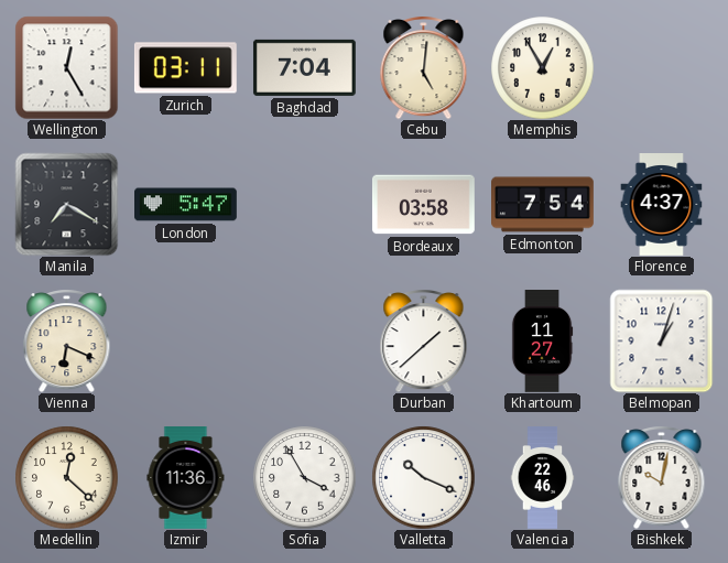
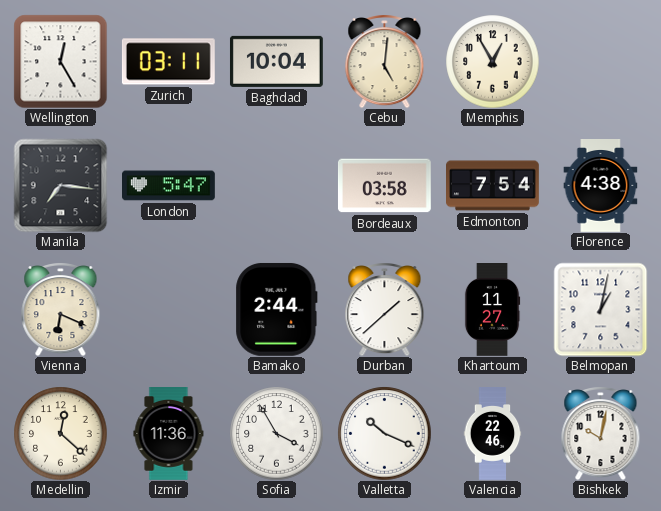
Baghdad: 7:04 -> 10:04 (276, 61)
Manila: 7:20 -> 7:16 (60, 185)
Florence: 4:37 -> 4:38 (601, 186)
Bamako: none -> 2:44 (277, 309)
Belmopan: 1:03 -> 1:02 (600, 309)
